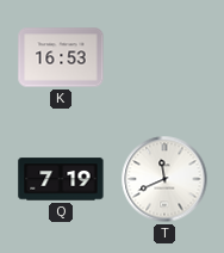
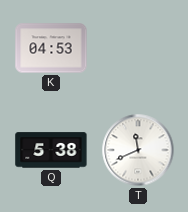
K: 16:53 -> 04:53 (51, 48)
Q: 7:19 -> 5:38 (51, 150)
